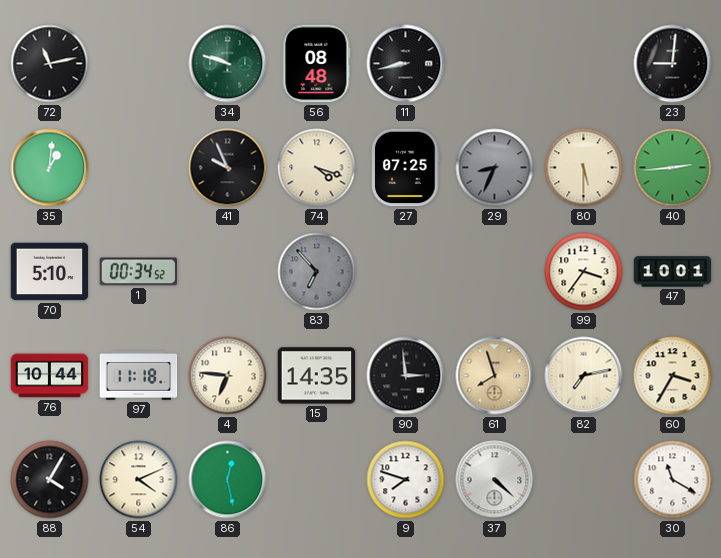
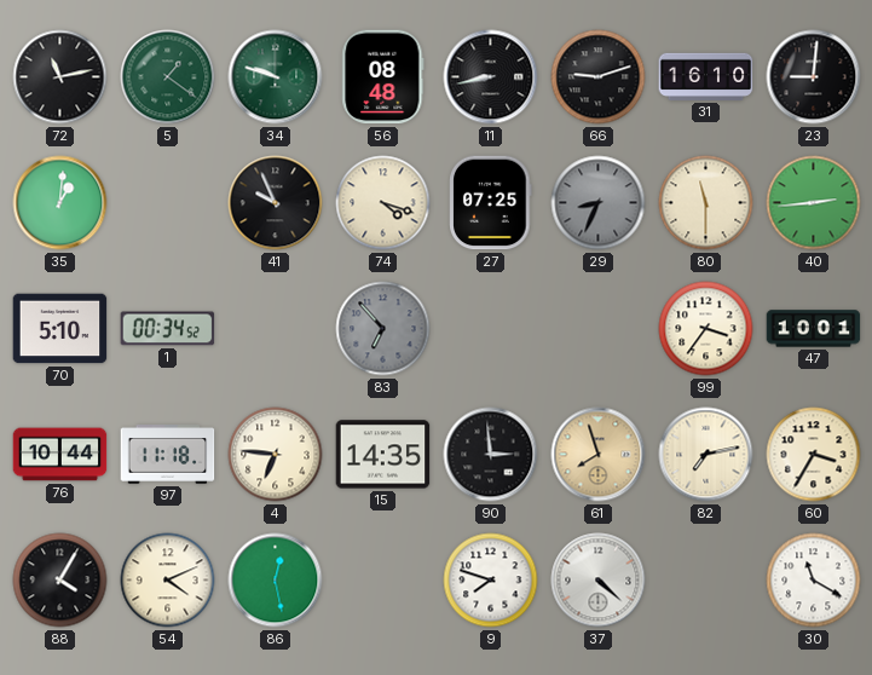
5: none -> 1:21 (168, 77)
66: none -> 9:12 (599, 77)
31: none -> 16:10 (706, 76)
80: 5:30 -> 11:30 (706, 203)
